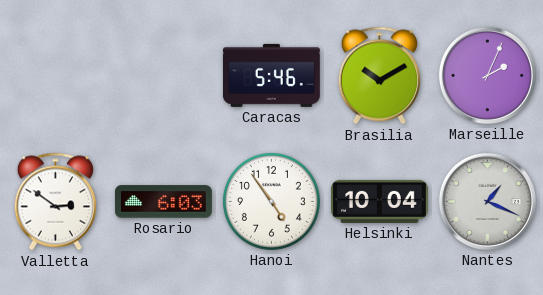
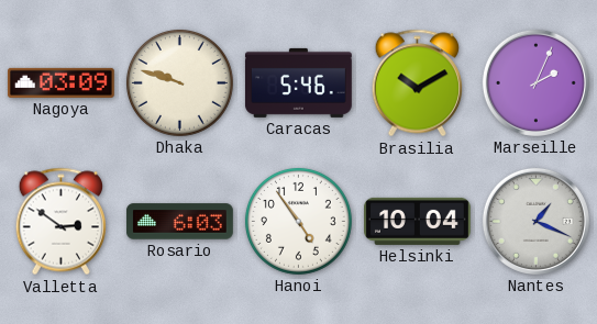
Nagoya: none -> 03:09 (60, 82)
Dhaka: none -> 9:48 (179, 82)
